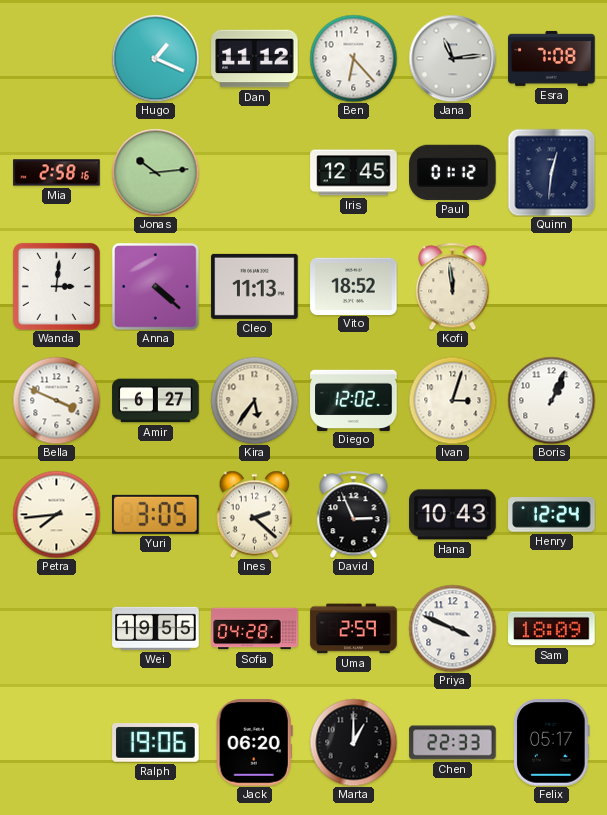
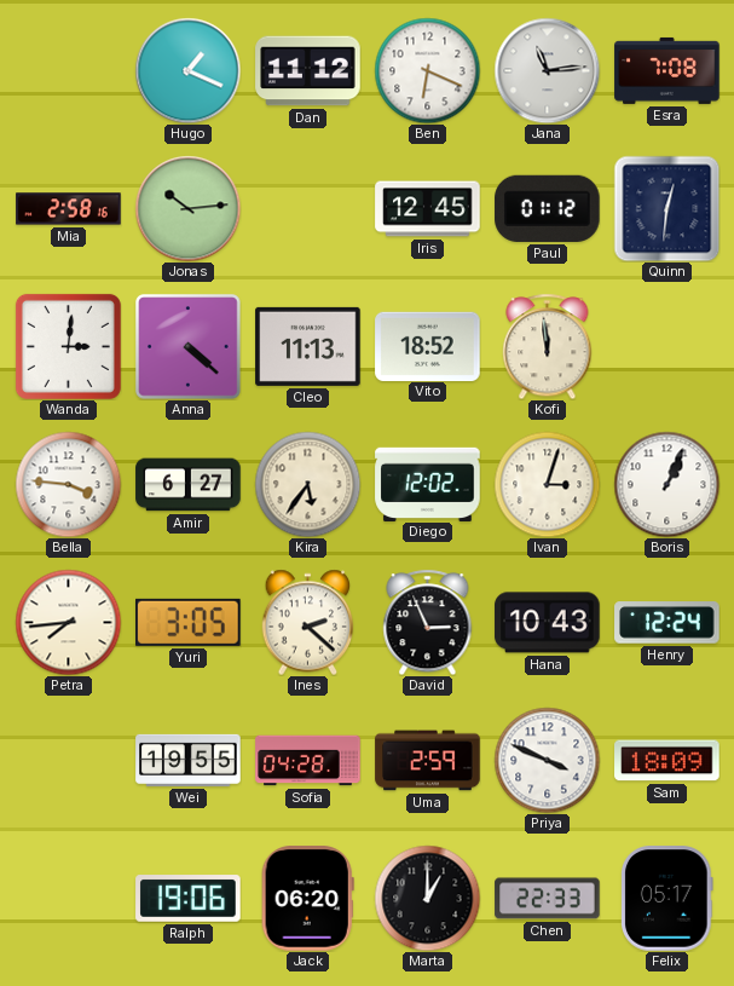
Ben: 6:23 -> 6:19 (427, 70)
Bella: 3:49 -> 3:46 (68, 484)
